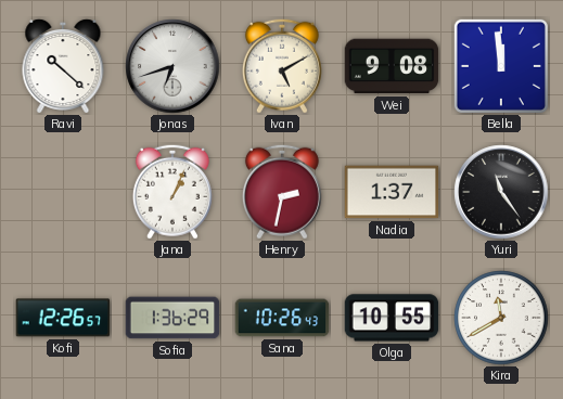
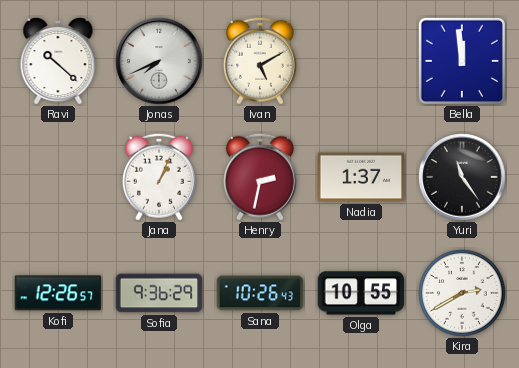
Jonas: 6:42 -> 7:41 (159, 61)
Wei: 9:08 -> none (392, 66)
Sofia: 1:36 -> 9:36 (159, 293)
Kira: 11:40 -> 2:40 (462, 293)
